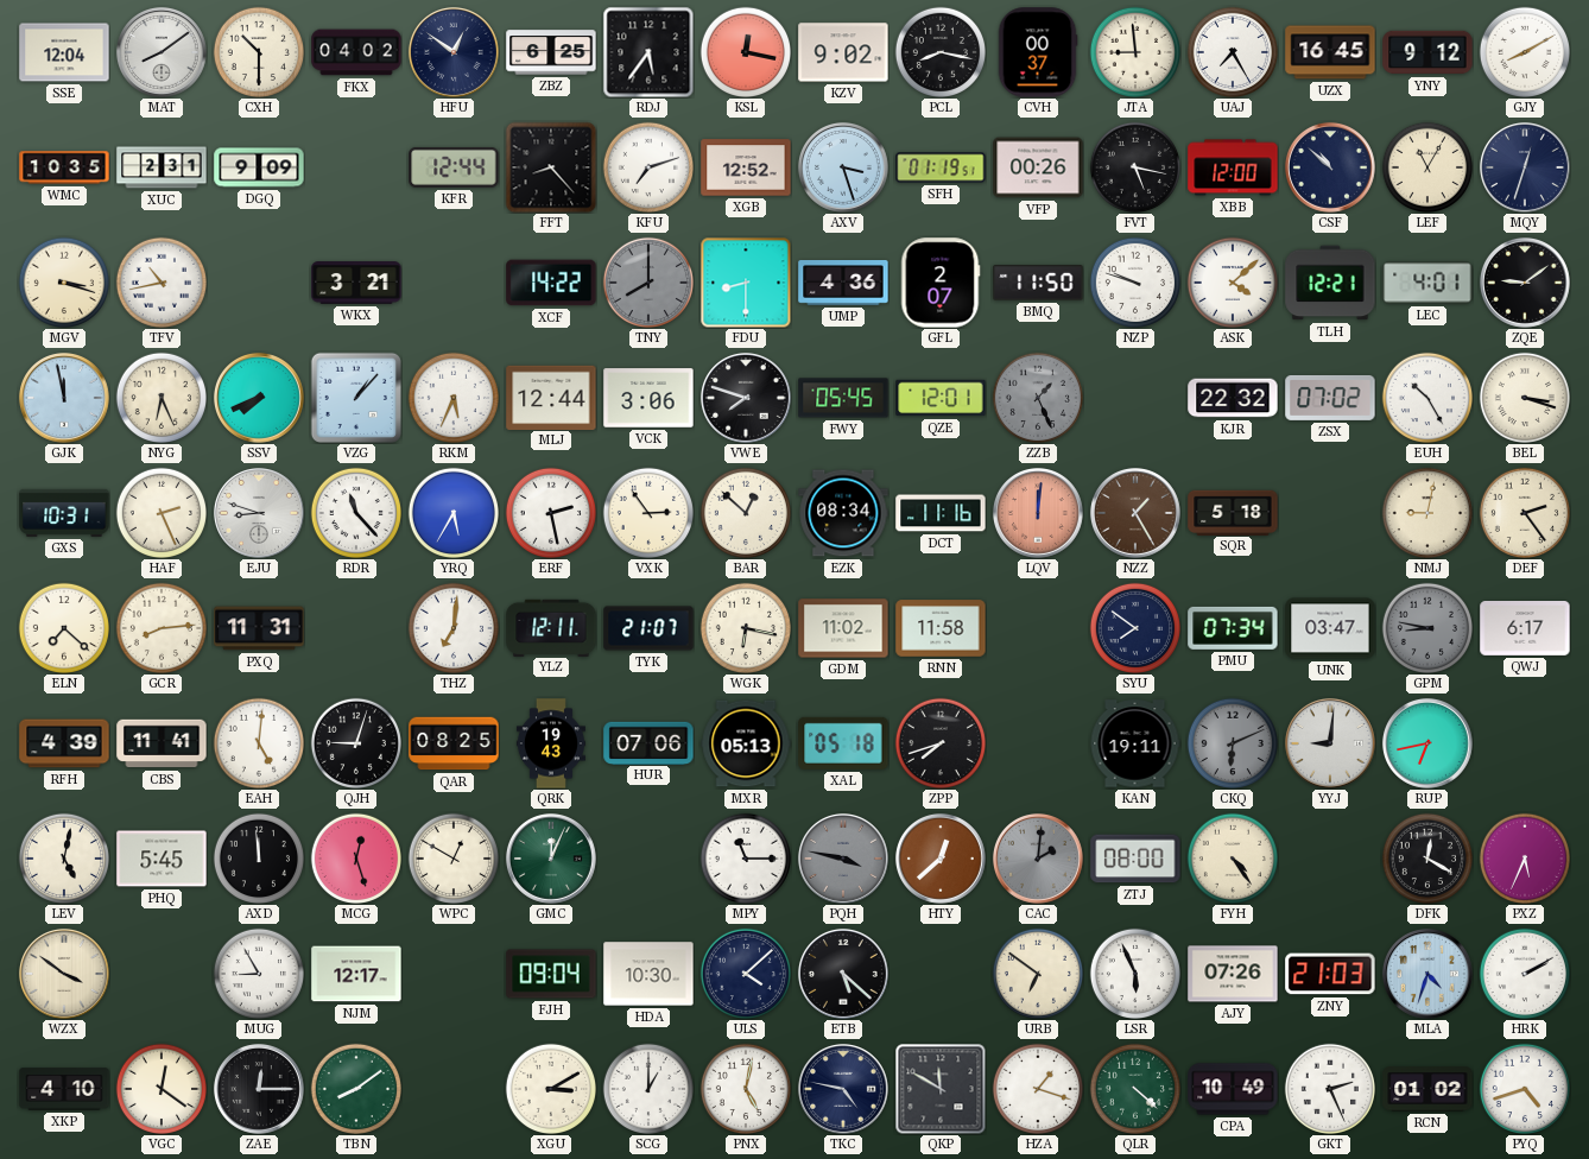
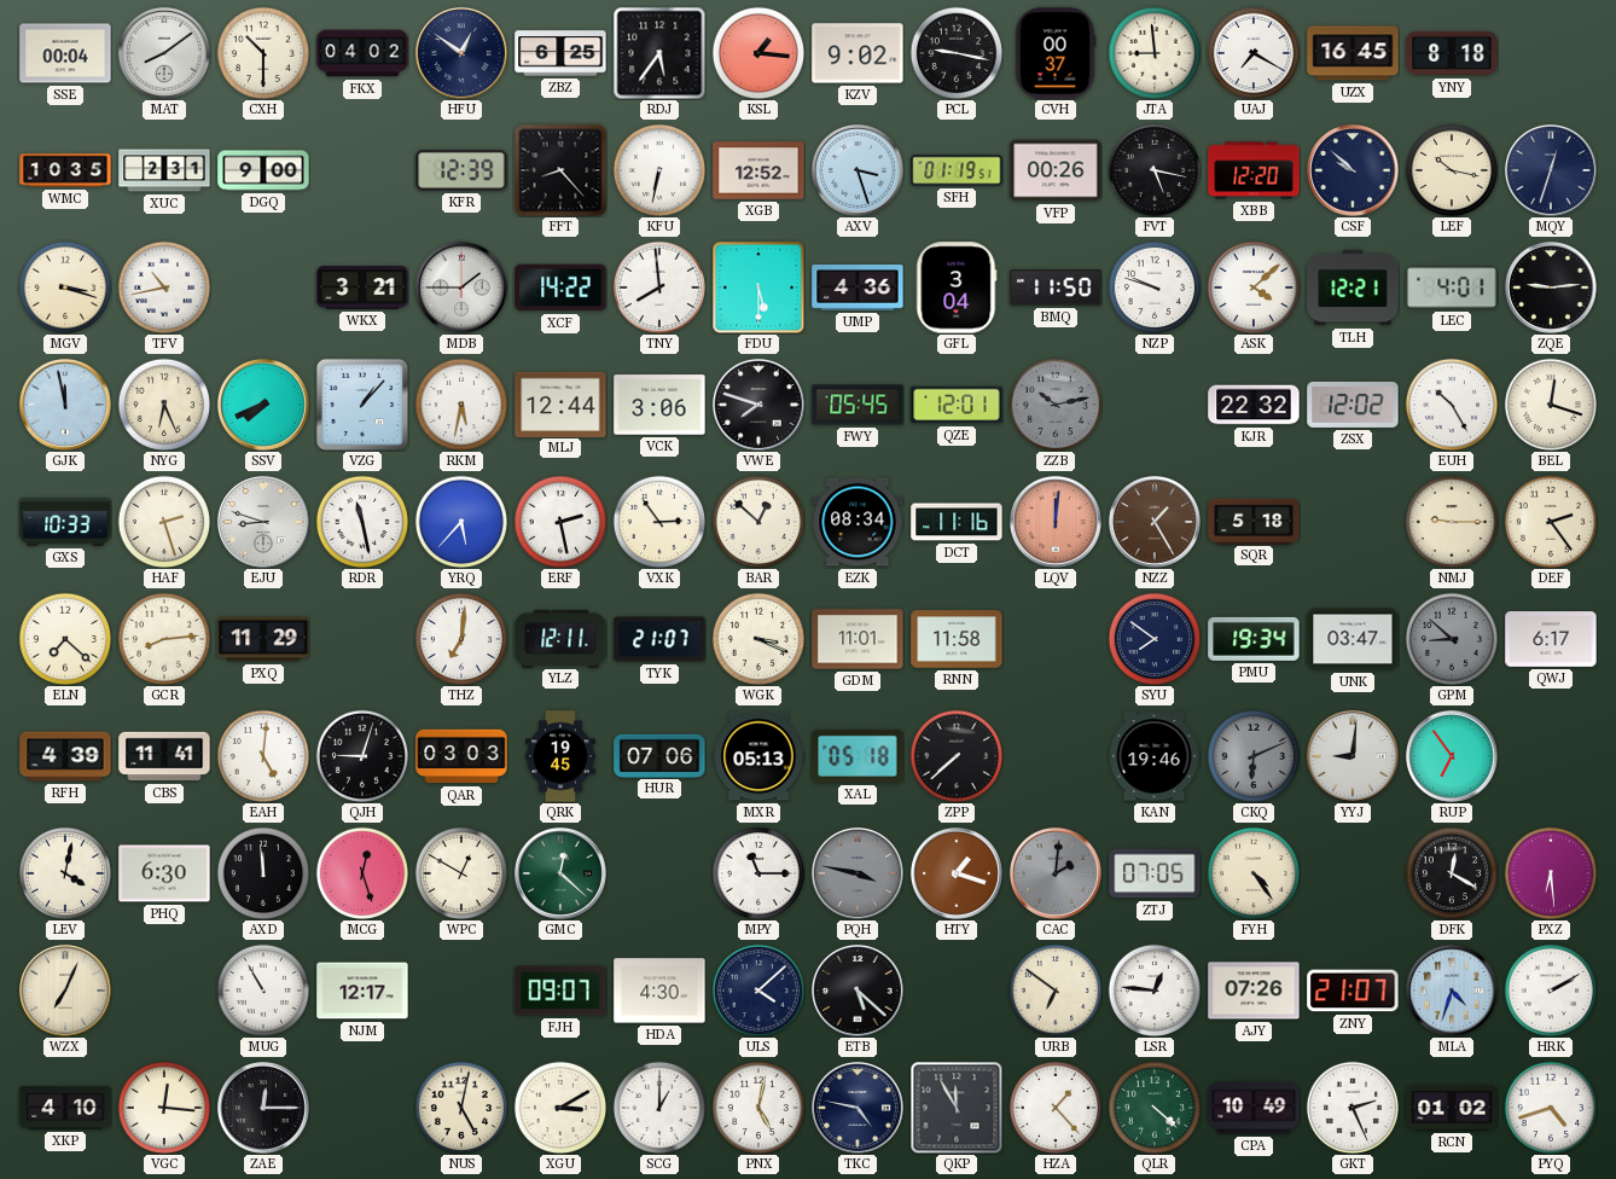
SSE: 12:04 -> 00:04 (65, 53)
KSL: 12:17 -> 1:16 (757, 52)
PCL: 8:17 -> 9:17 (955, 52)
UAJ: 7:25 -> 7:20 (1252, 52)
YNY: 9:12 -> 8:18 (1452, 53)
GJY: 8:10 -> none (1524, 51)
DGQ: 9:09 -> 9:00 (263, 170)
KFR: 12:44 -> 12:39 (461, 170)
KFU: 7:12 -> 6:32 (658, 169)
XBB: 12:00 -> 12:20 (1254, 170)
CSF: 10:52 -> 9:52 (1353, 170)
LEF: 11:05 -> 10:17 (1451, 169)
MDB: none -> 1:45 (461, 288)
TNY: 8:00 -> 7:59 (658, 286)
TNY dial: grey -> white (658, 286)
FDU: 8:30 -> 5:30 (758, 288)
GFL: 2:07 -> 3:04 (957, 288)
ZQE: 9:09 -> 9:14 (1551, 288)
RKM: 5:34 -> 5:32 (460, 403)
ZZB: 1:26 -> 10:13 (1054, 403)
ZSX: 07:02 -> 12:02 (1353, 405)
BEL: 3:18 -> 12:18 (1550, 403)
GXS: 10:31 -> 10:33 (65, 522)
HAF: 2:26 -> 2:27 (163, 521)
RDR: 11:23 -> 11:28 (361, 521)
YRQ: 5:35 -> 5:37 (460, 521)
NMJ: 9:02 -> 9:15 (1451, 521)
PXQ: 11:31 -> 11:29 (263, 639)
WGK: 6:17 -> 3:19 (757, 638)
GDM: 11:02 -> 11:01 (858, 639)
PMU: 07:34 -> 19:34 (1254, 639)
GPM: 8:47 -> 8:52 (1451, 638)
QAR: 08:25 -> 03:03 (461, 756)
QRK: 19:43 -> 19:45 (560, 756)
ZPP: 7:42 -> 7:38 (955, 755)
KAN: 19:11 -> 19:46 (1155, 756)
RUP: 6:43 -> 6:54 (1452, 756)
LEV: 5:02 -> 4:02 (64, 872)
PHQ: 5:45 -> 6:30 (164, 873)
GMC: 12:04 -> 12:22 (560, 873)
HTY: 12:38 -> 1:18 (957, 873)
ZTJ: 08:00 -> 07:05 (1155, 873)
PXZ: 5:34 -> 6:29 (1550, 872)
WZX: 3:51 -> 7:04 (65, 991)
MUG: 8:55 -> 10:55 (262, 989)
FJH: 09:04 -> 09:07 (560, 991)
HDA: 10:30 -> 4:30 (659, 991)
LSR: 5:56 -> 12:46 (1153, 989)
ZNY: 21:03 -> 21:07 (1353, 991)
VGC: 12:21 -> 12:16 (163, 1107)
TBN: 8:09 -> none (355, 1088)
NUS: none -> 5:02 (460, 1107)
QKP: 11:50 -> 11:55 (957, 1108)
HZA: 1:18 -> 1:23 (1054, 1107)
